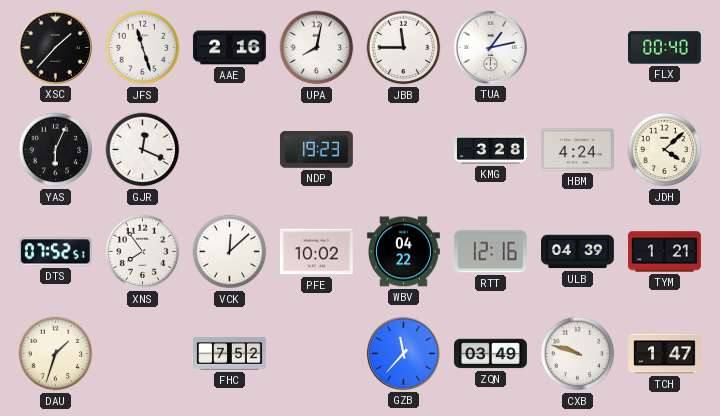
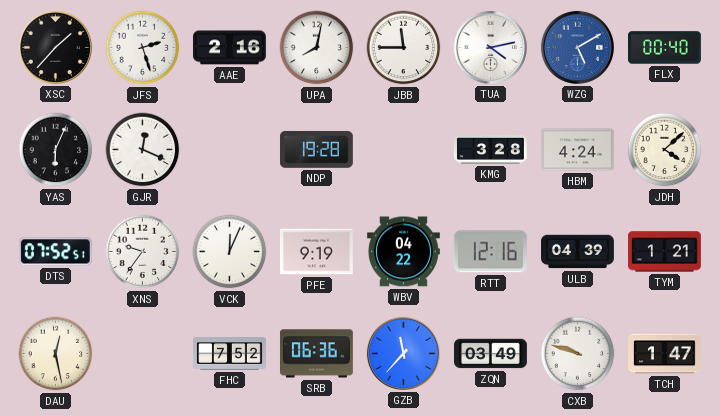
JFS: 11:27 -> 2:27 (143, 48)
TUA: 1:13 -> 4:13 (490, 47)
WZG: none -> 5:10 (577, 47)
NDP: 19:23 -> 19:28 (316, 149)
XNS: 7:54 -> 9:36 (143, 252)
VCK: 12:08 -> 12:04 (230, 252)
PFE: 10:02 -> 9:19 (316, 252)
DAU: 1:33 -> 12:28 (56, 354)
SRB: none -> 06:36 (316, 354)
